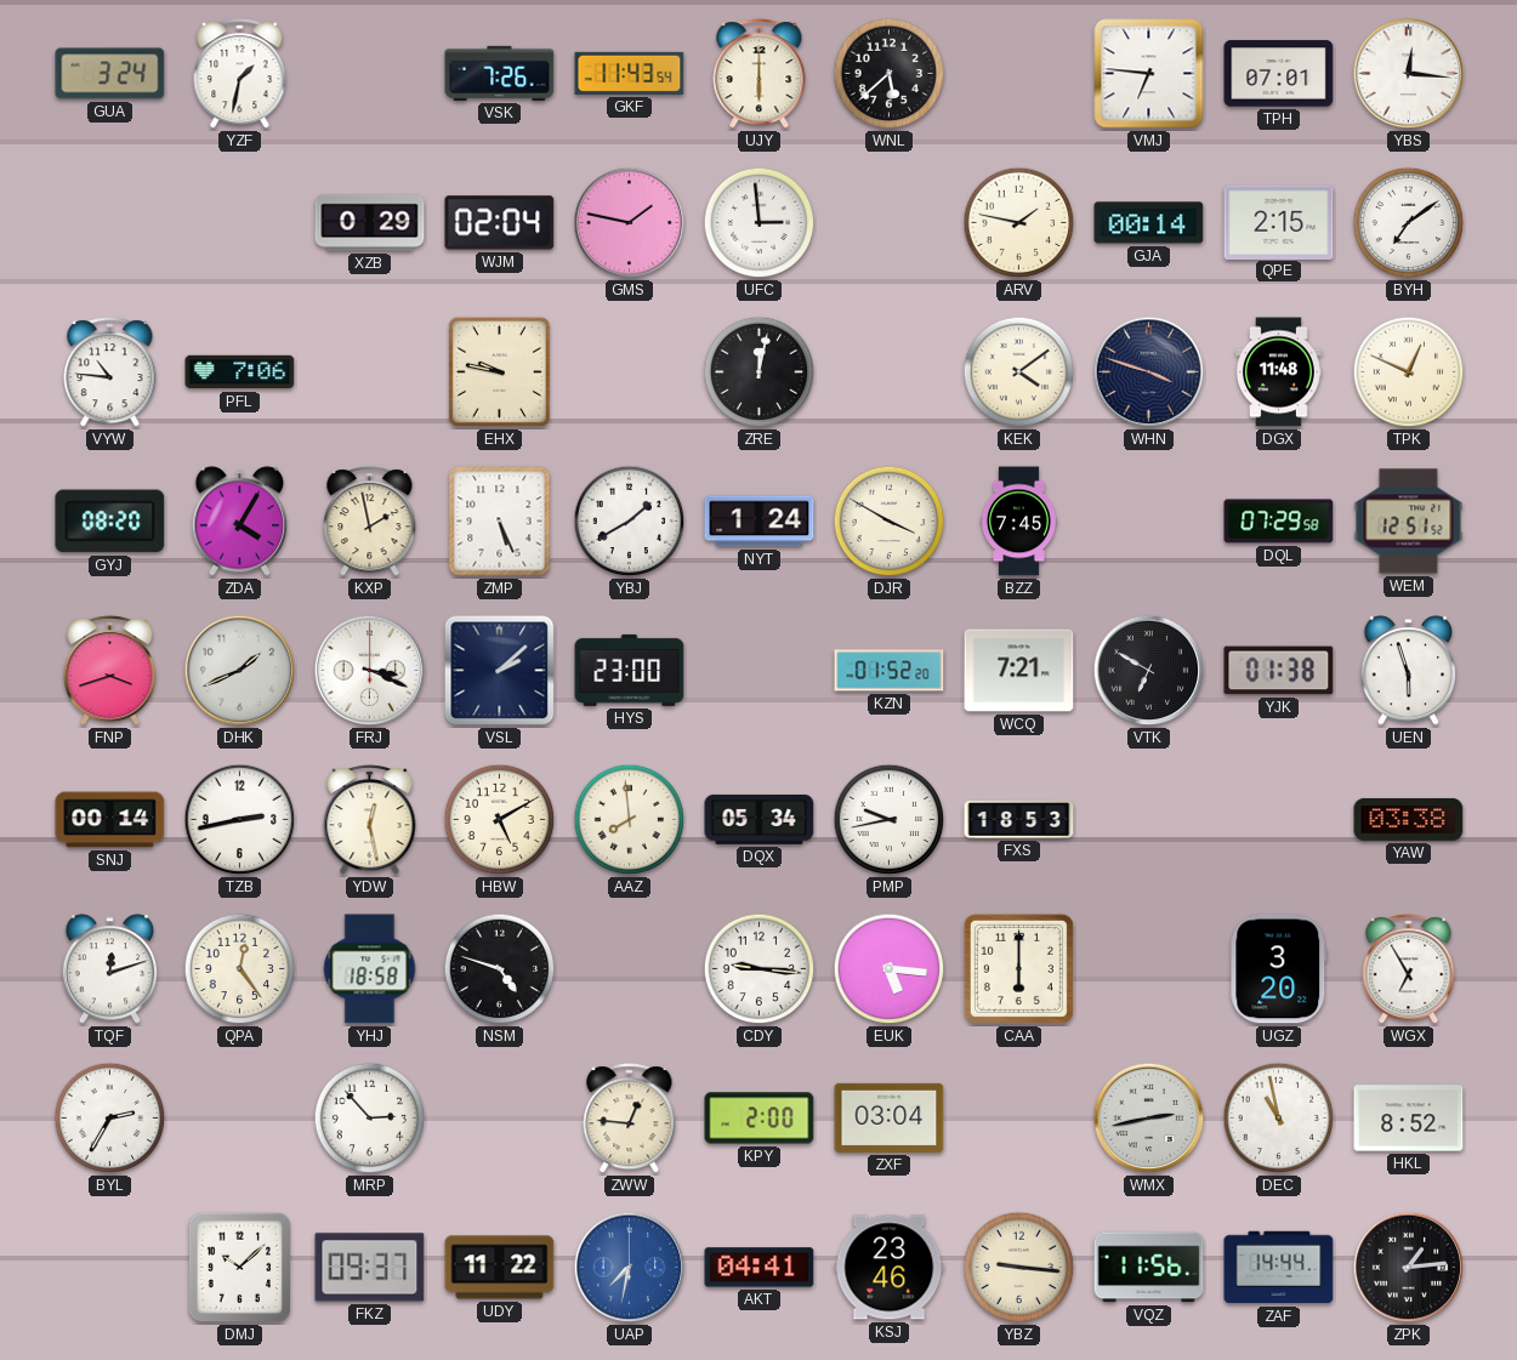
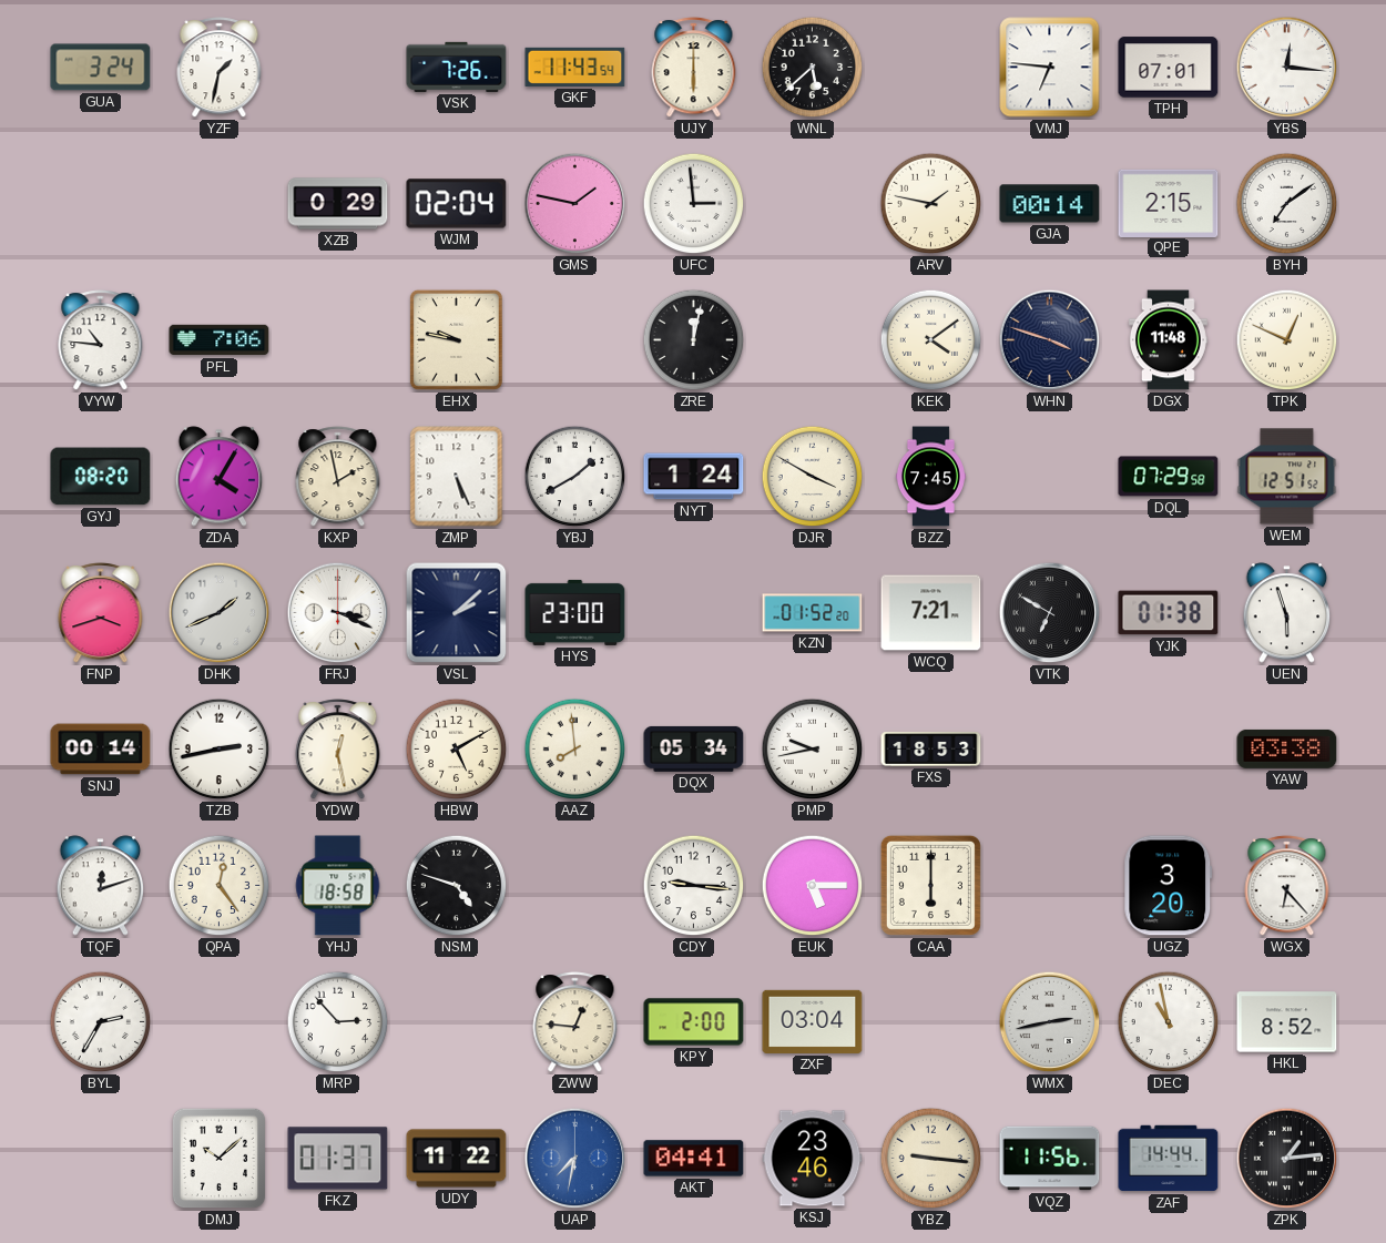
EUK: 5:16 -> 5:15 (813, 886)
WGX: 6:55 -> 6:23 (1287, 886)
FKZ: 09:37 -> 01:37 (338, 1159)
